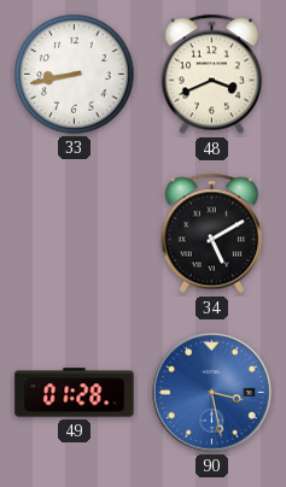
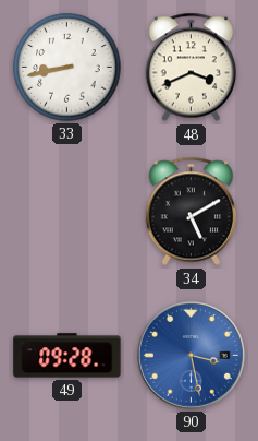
49: 01:28 -> 09:28 (67, 356)
